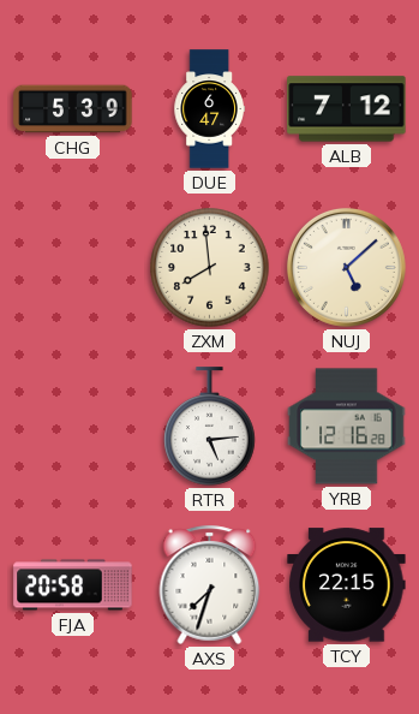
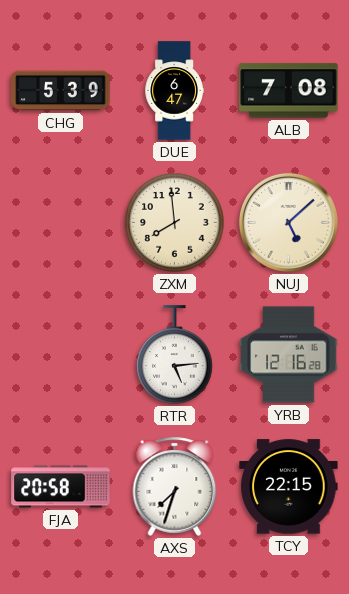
ALB: 7:12 -> 7:08 (289, 91)
